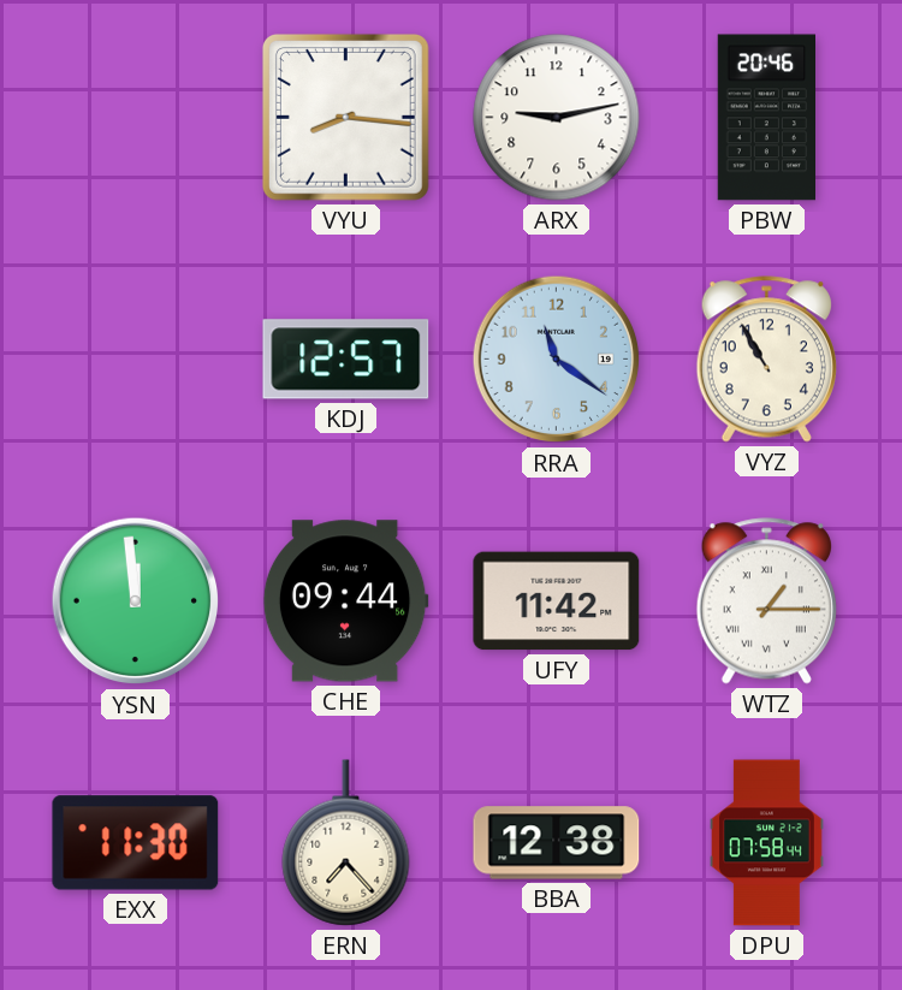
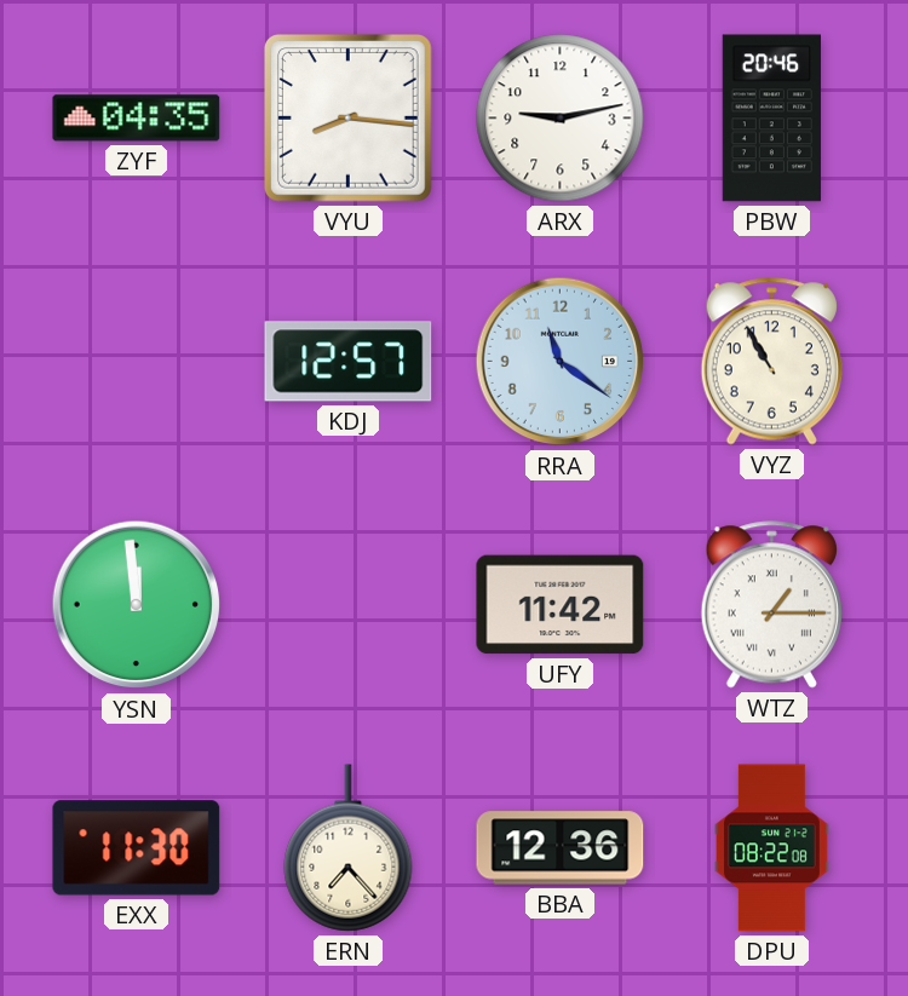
ZYF: none -> 04:35 (137, 119)
CHE: 09:44 -> none (345, 601)
BBA: 12:38 -> 12:36 (561, 848)
DPU: 07:58 -> 08:22 (772, 848)
